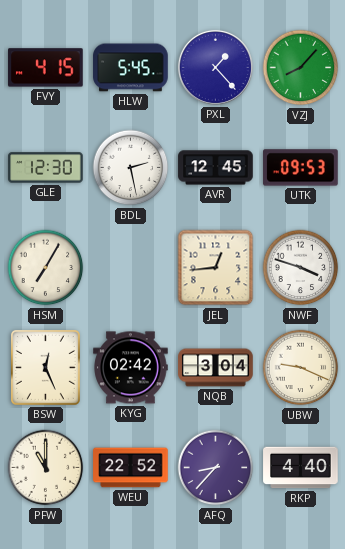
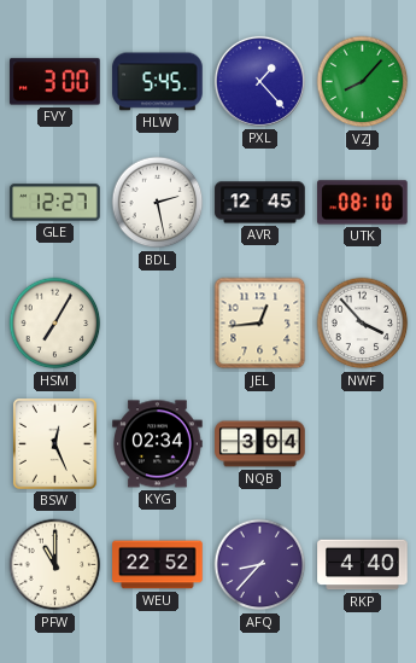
FVY: 4:15 -> 3:00 (55, 82)
GLE: 12:30 -> 12:27 (55, 203)
UTK: 09:53 -> 08:10 (363, 203)
NWF: 3:48 -> 3:53 (363, 324)
KYG: 02:42 -> 02:34 (158, 444)
UBW: 9:19 -> none (301, 368)
